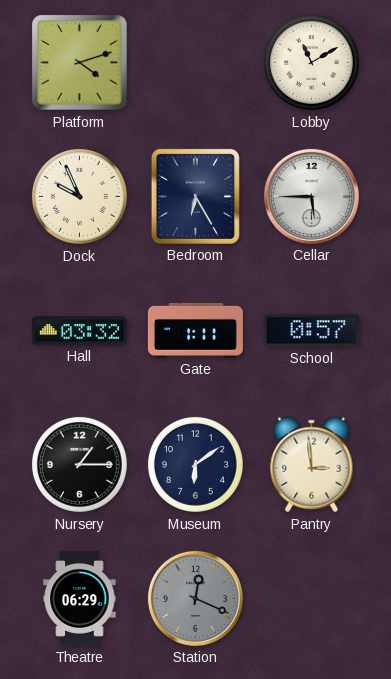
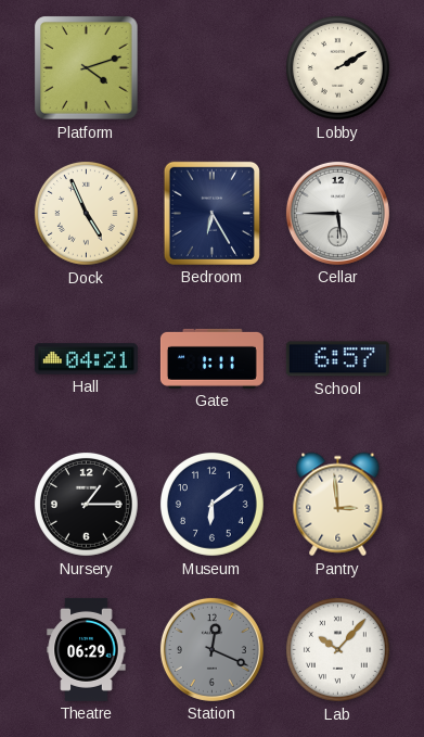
Lobby: 11:10 -> 2:10 (337, 67)
Dock: 9:56 -> 4:56 (86, 213)
Hall: 03:32 -> 04:21 (86, 359)
School: 0:57 -> 6:57 (337, 359)
Lab: none -> 10:07 (337, 649)
